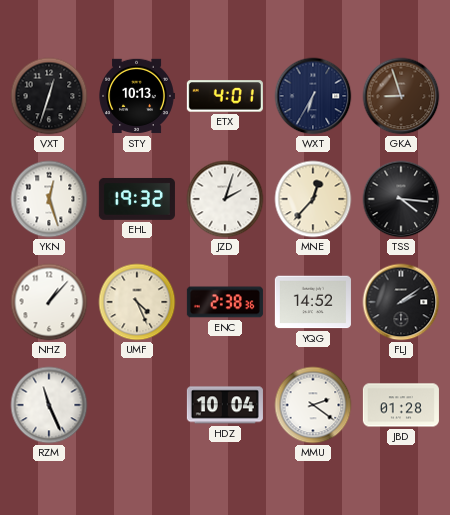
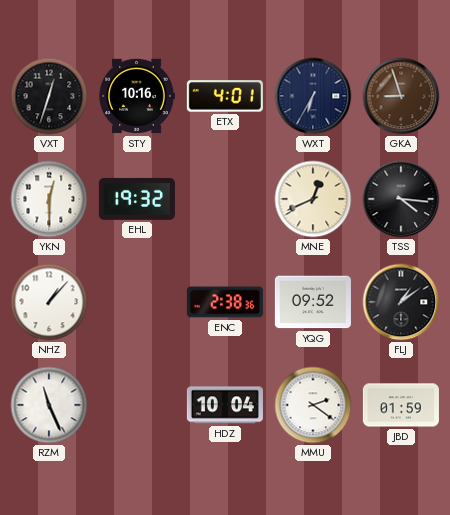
STY: 10:13 -> 10:16 (137, 96)
YKN: 12:27 -> 12:30 (49, 199)
JZD: 2:03 -> none (225, 199)
MNE: 12:37 -> 12:41 (313, 199)
UMF: 4:26 -> none (137, 302)
YQG: 14:52 -> 09:52 (313, 302)
FLJ: 2:09 -> 1:09 (401, 302)
JBD: 01:28 -> 01:59 (401, 405)
